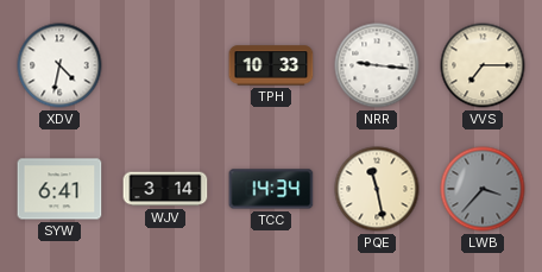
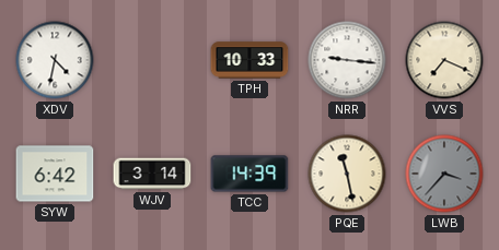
VVS: 7:15 -> 7:19 (444, 60)
SYW: 6:41 -> 6:42 (55, 174)
TCC: 14:34 -> 14:39 (249, 174)
